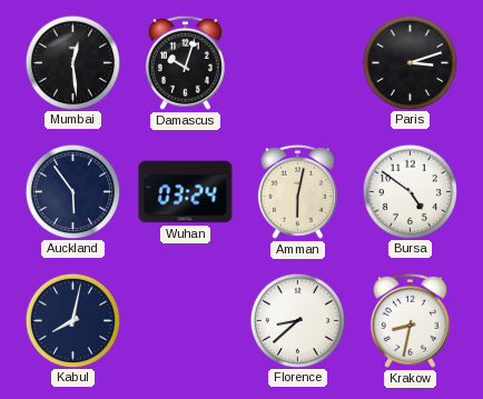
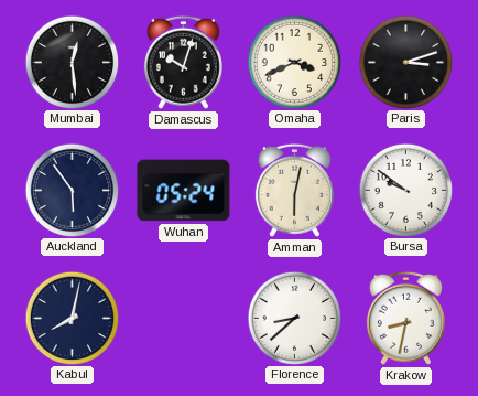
Omaha: none -> 3:41 (294, 62)
Wuhan: 03:24 -> 05:24 (184, 191)
Bursa: 4:51 -> 9:51 (405, 190)
